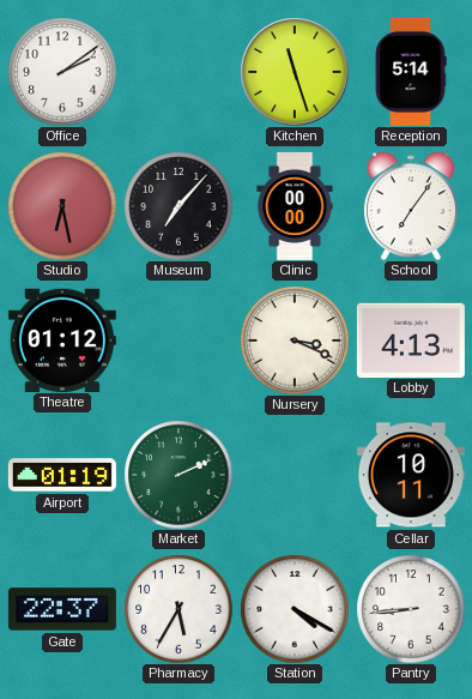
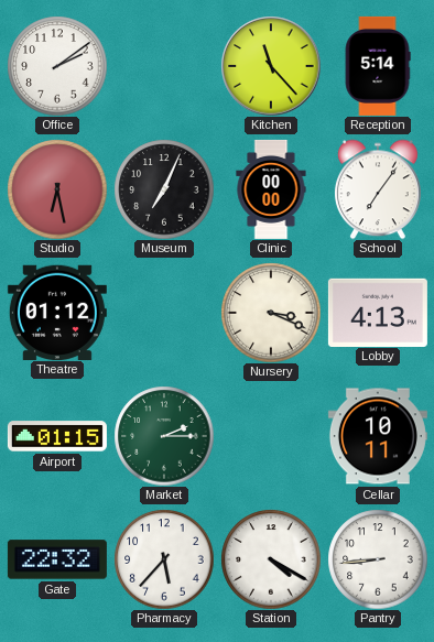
Kitchen: 11:27 -> 11:23 (271, 66)
Museum: 7:07 -> 7:04 (164, 189)
Airport: 01:19 -> 01:15 (57, 436)
Market: 2:11 -> 2:15 (164, 436)
Gate: 22:37 -> 22:32 (57, 559)
Pharmacy: 5:35 -> 5:37 (164, 559)
